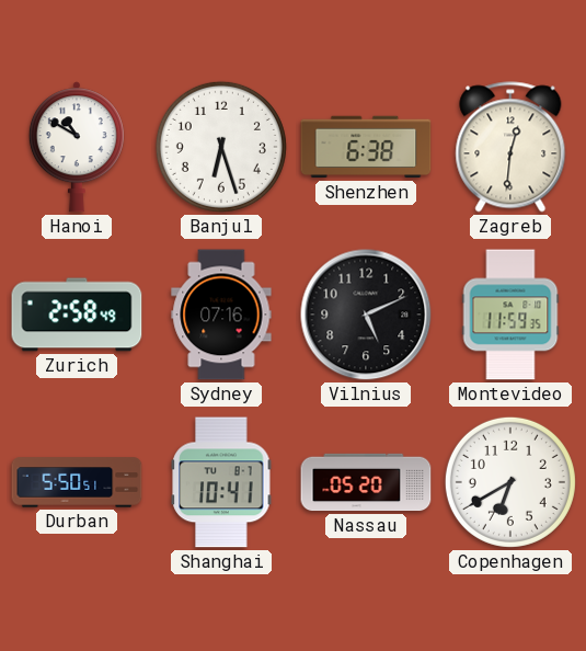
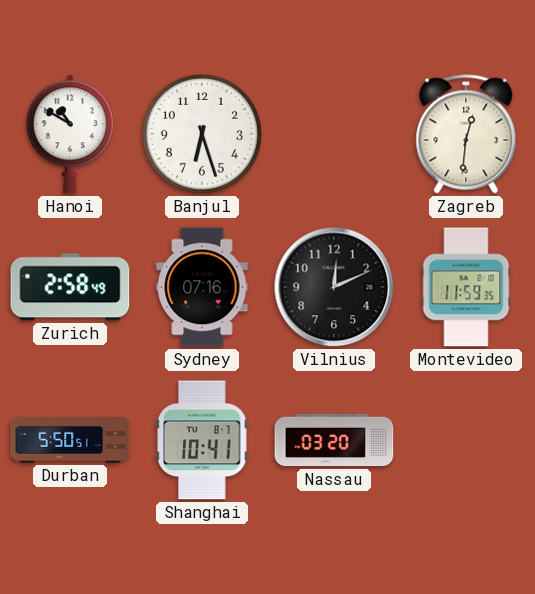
Shenzhen: 6:38 -> none (366, 147)
Vilnius: 5:11 -> 12:11 (334, 287)
Nassau: 05:20 -> 03:20 (334, 440)
Copenhagen: 6:40 -> none (510, 482)
